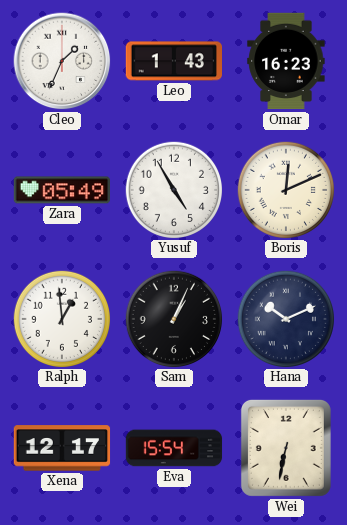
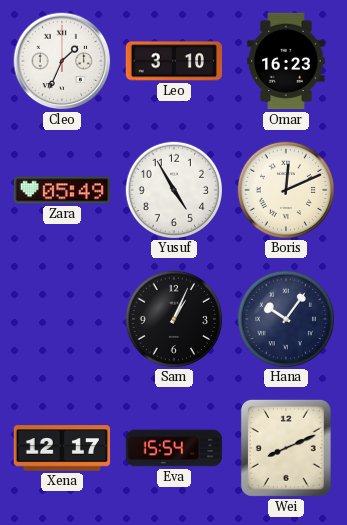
Leo: 1:43 -> 3:10 (174, 61)
Ralph: 12:59 -> none (61, 318)
Hana: 10:11 -> 10:06 (285, 318)
Wei: 6:32 -> 8:11 (286, 448)
